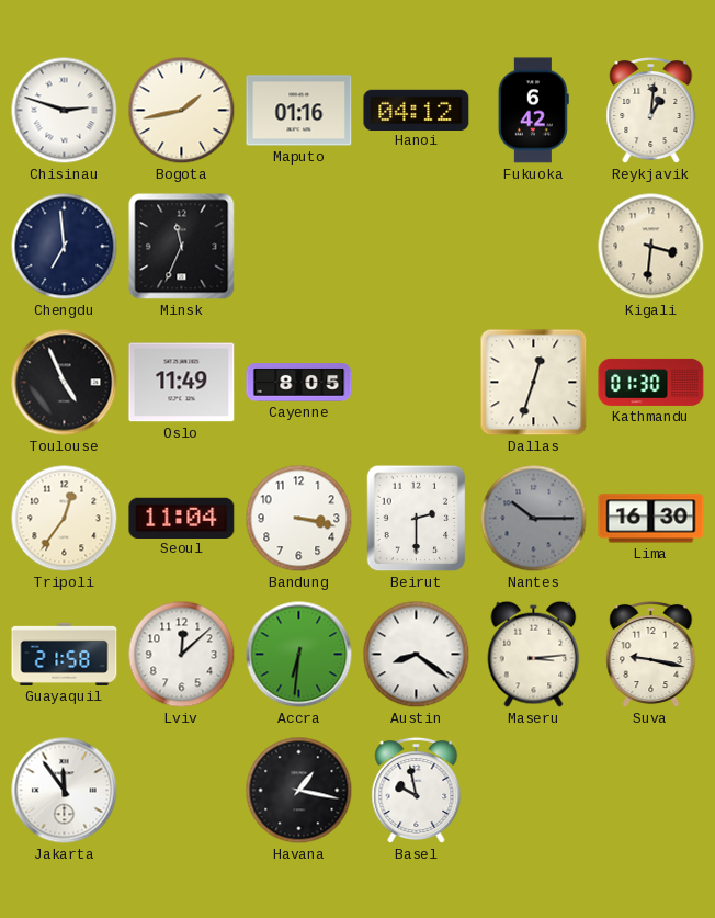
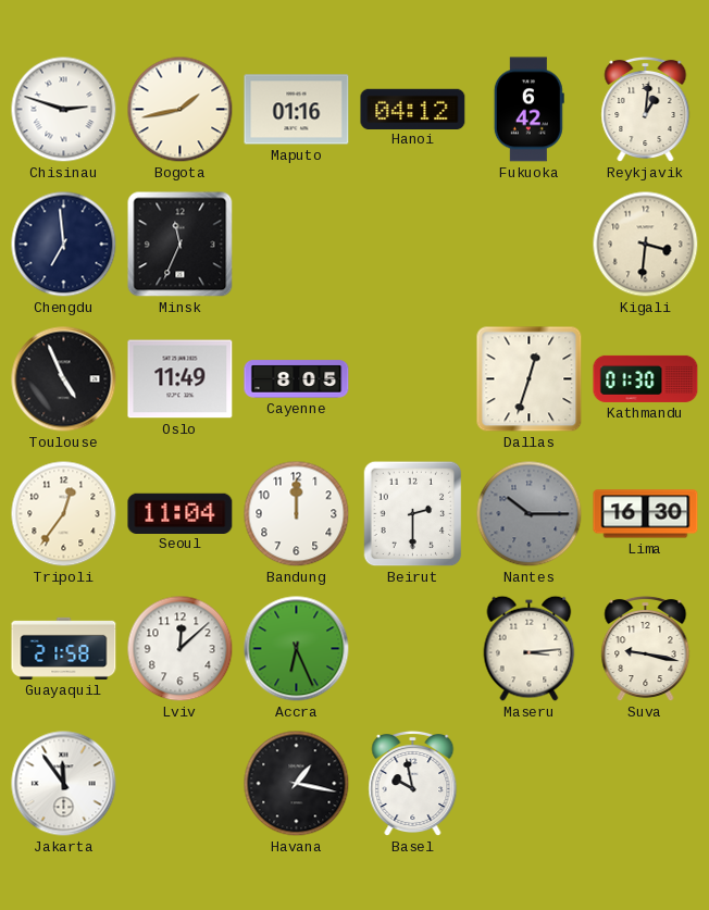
Bandung: 3:17 -> 12:00 (297, 514)
Accra: 6:31 -> 6:26 (297, 649)
Austin: 8:21 -> none (417, 655)
